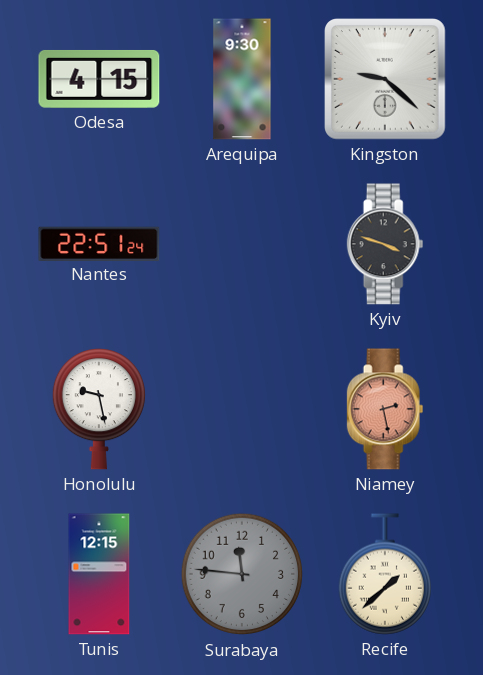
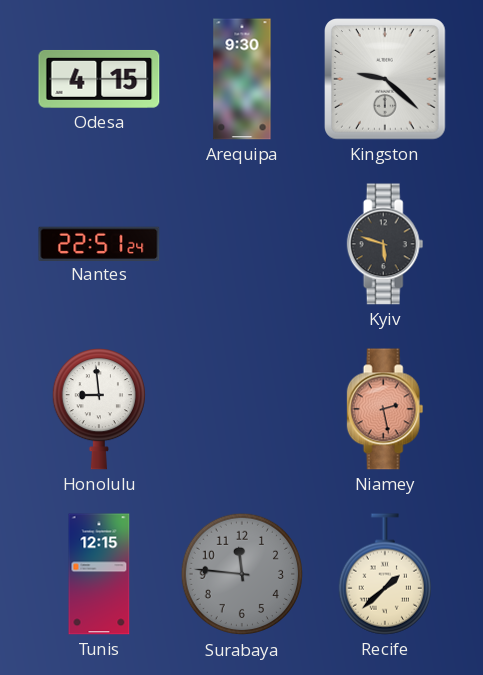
Kyiv: 3:48 -> 5:48 (385, 244)
Honolulu: 9:28 -> 8:59 (99, 409)
